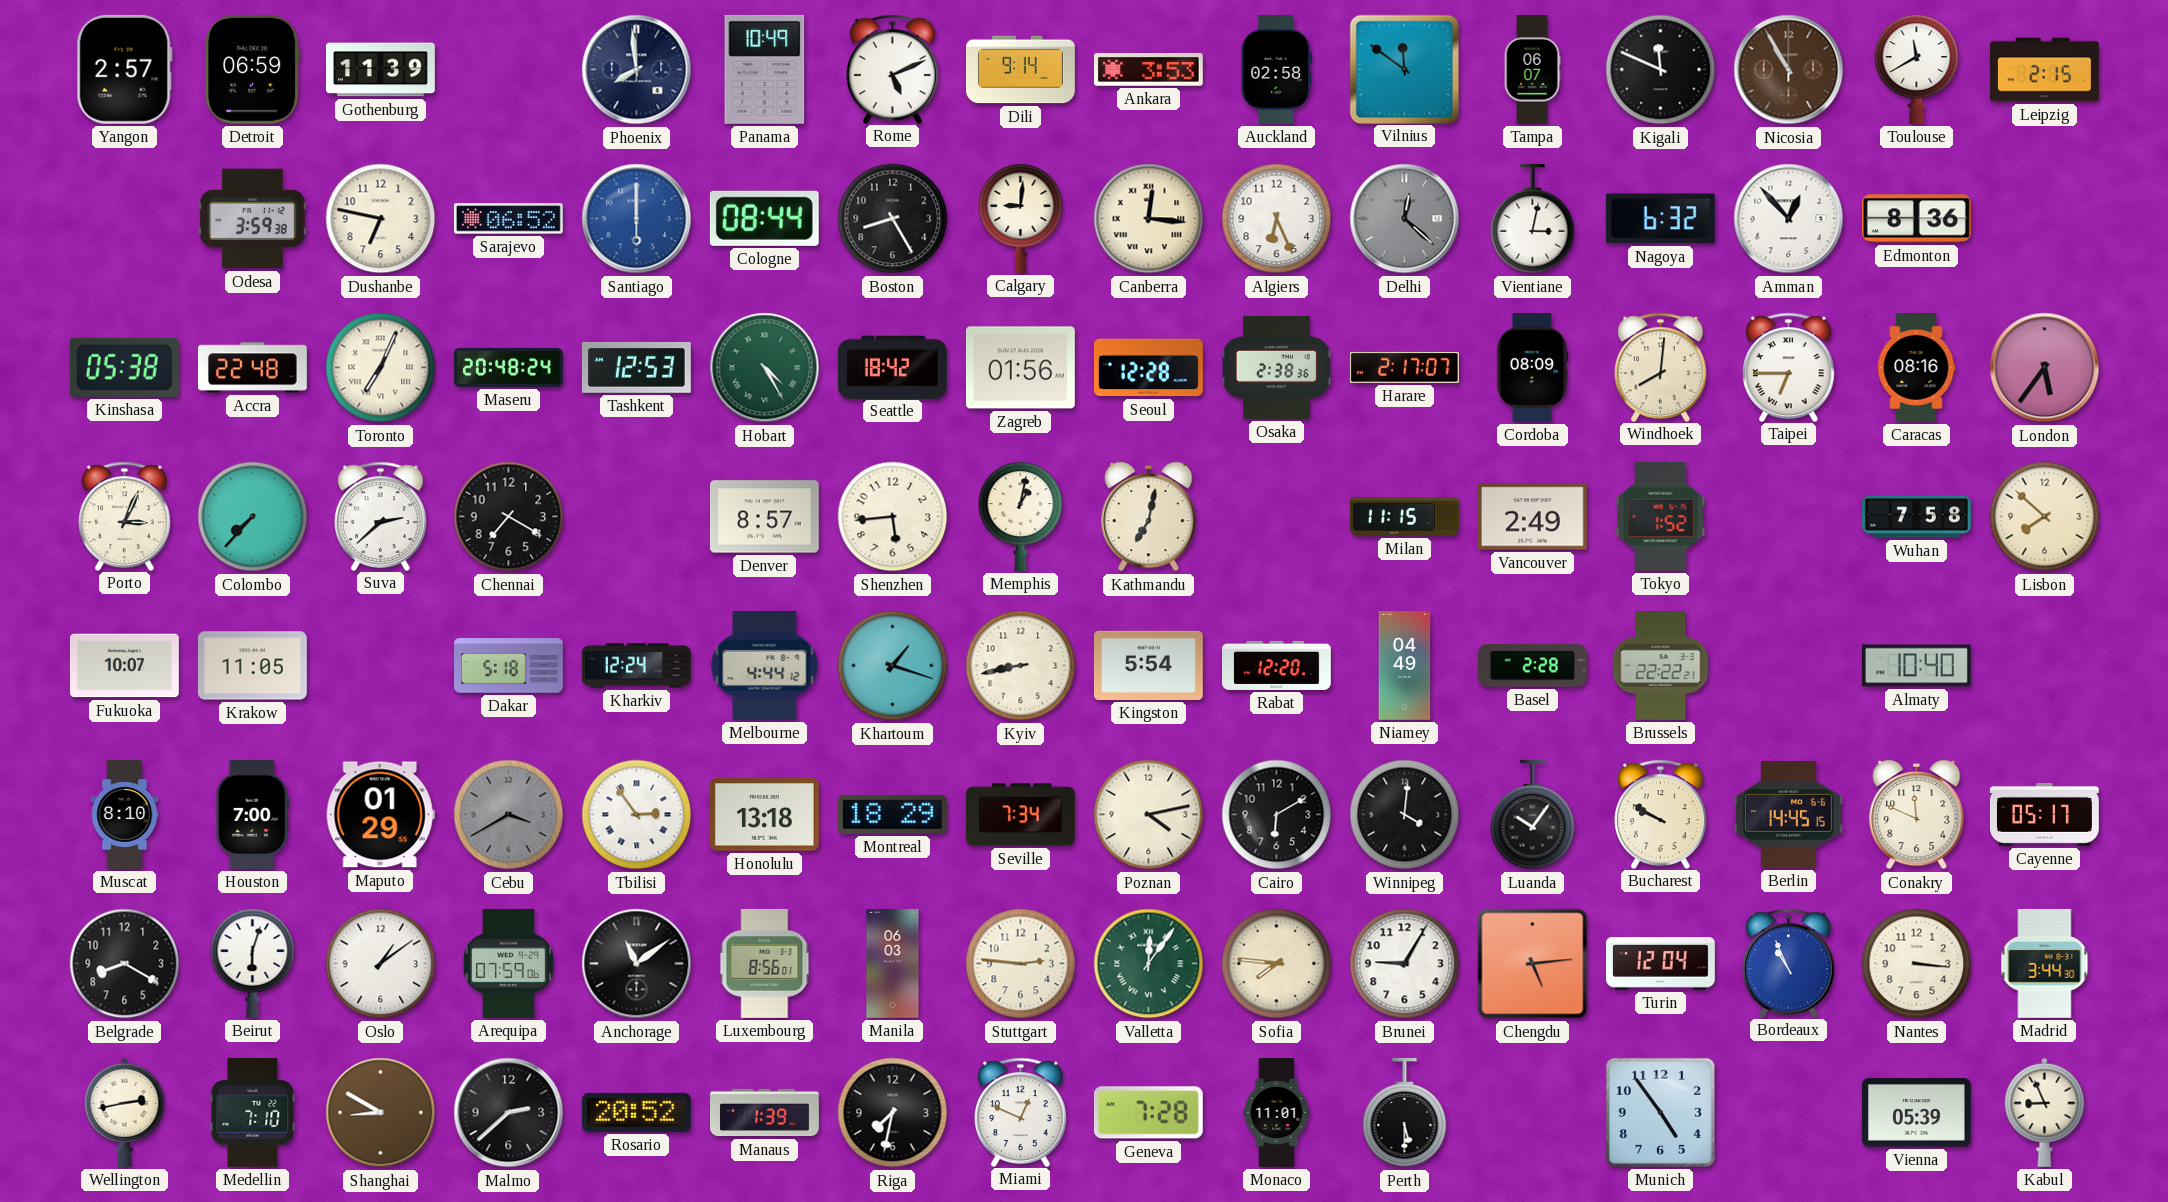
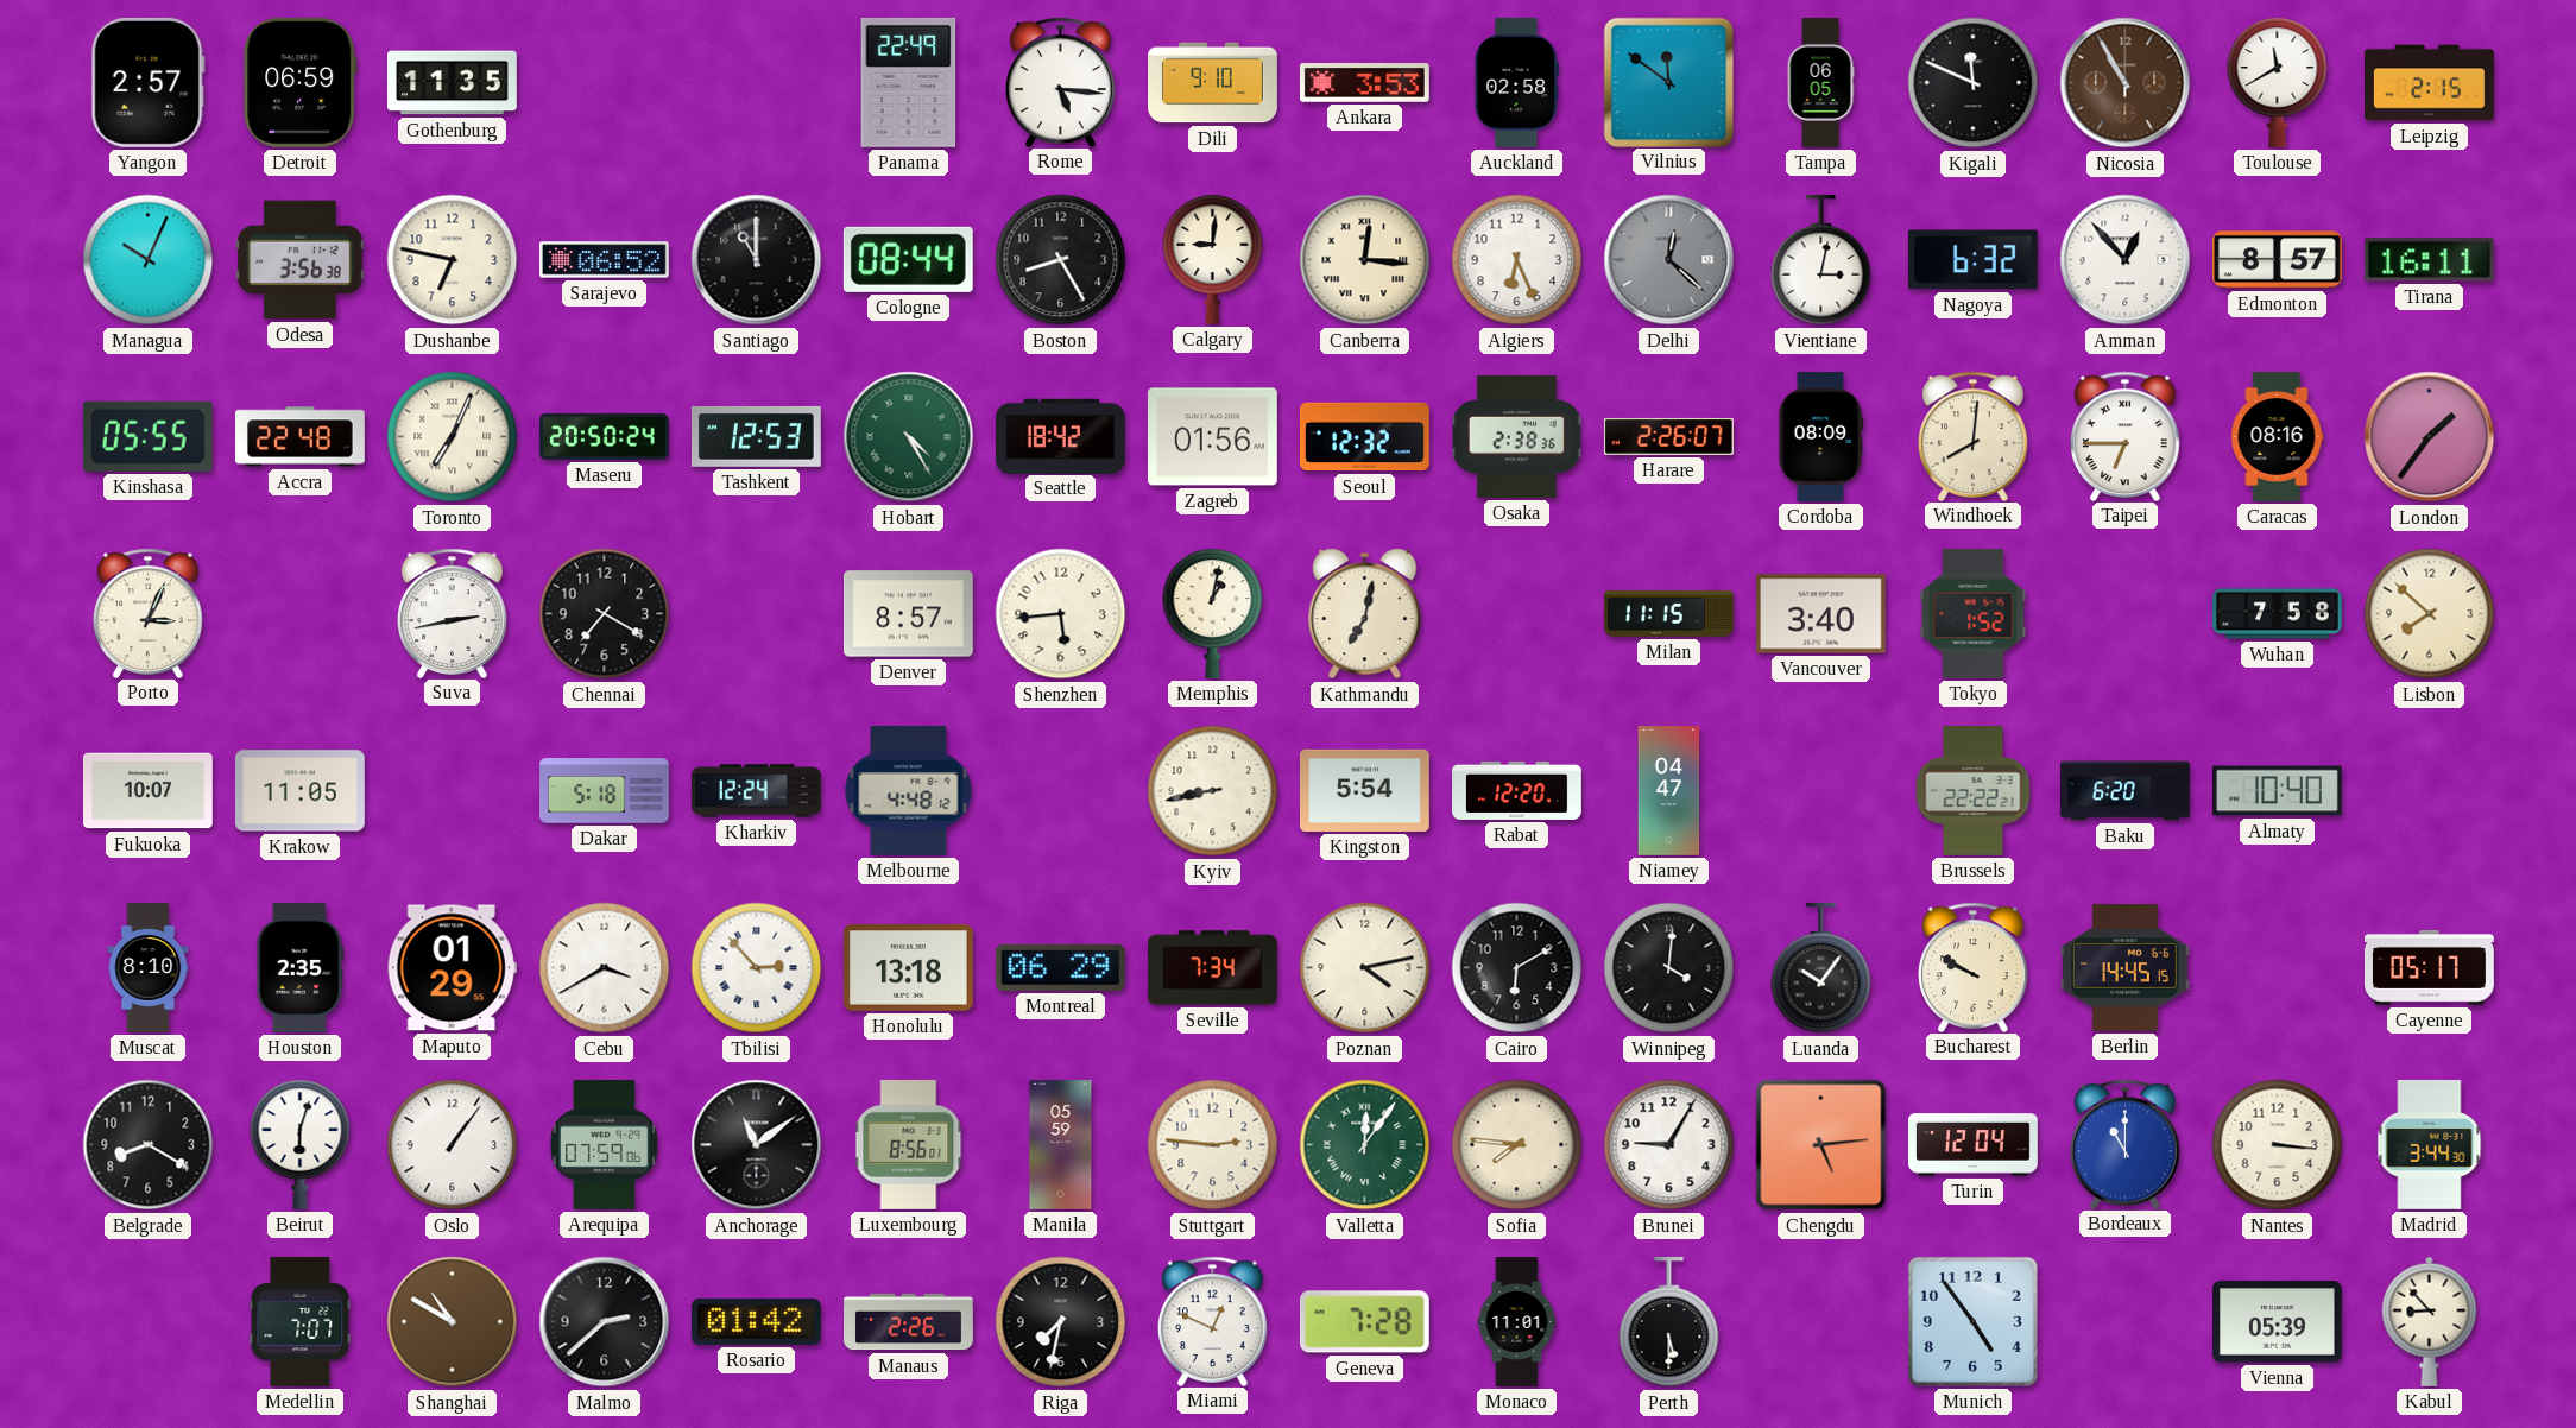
Gothenburg: 11:39 -> 11:35 (452, 83)
Phoenix: 7:59 -> none (637, 70)
Panama: 10:49 -> 22:49 (909, 82)
Rome: 5:11 -> 5:16 (1061, 82)
Dili: 9:14 -> 9:10 (1213, 83)
Tampa: 06:07 -> 06:05 (1820, 83)
Managua: none -> 10:04 (149, 260)
Odesa: 3:59 -> 3:56 (299, 260)
Santiago: 6:00 -> 11:00 (757, 260)
Santiago dial: blue -> black (757, 260)
Edmonton: 8:36 -> 8:57 (2277, 260)
Tirana: none -> 16:11 (2429, 260)
Kinshasa: 05:38 -> 05:55 (147, 436)
Maseru: 20:48 -> 20:50 (604, 436)
Seoul: 12:28 -> 12:32 (1364, 437)
Harare: 2:17 -> 2:26 (1668, 436)
London: 5:36 -> 1:36 (2430, 437)
Colombo: 7:37 -> none (253, 517)
Suva: 2:38 -> 2:43 (453, 613)
Vancouver: 2:49 -> 3:40 (1820, 614)
Melbourne: 4:44 -> 4:48 (909, 790)
Khartoum: 1:18 -> none (893, 666)
Niamey: 04:49 -> 04:47 (1669, 791)
Basel: 2:28 -> none (1532, 666)
Baku: none -> 6:20 (2126, 791)
Houston: 7:00 -> 2:35 (299, 967)
Cebu dial: grey -> white (605, 968)
Tbilisi: 2:54 -> 2:53 (757, 968)
Montreal: 18:29 -> 06:29 (1060, 967)
Conakry: 11:49 -> none (1917, 815)
Oslo: 1:09 -> 1:06 (453, 1145)
Manila: 06:03 -> 05:59 (1061, 1145)
Bordeaux: 10:56 -> 11:00 (2126, 1144)
Wellington: 2:43 -> none (125, 1112)
Medellin: 7:10 -> 7:07 (301, 1321)
Shanghai: 8:50 -> 10:50 (453, 1322)
Rosario: 20:52 -> 01:42 (756, 1321)
Manaus: 1:39 -> 2:26 (909, 1322)
Kabul: 8:56 -> 8:53 (2430, 1321)
